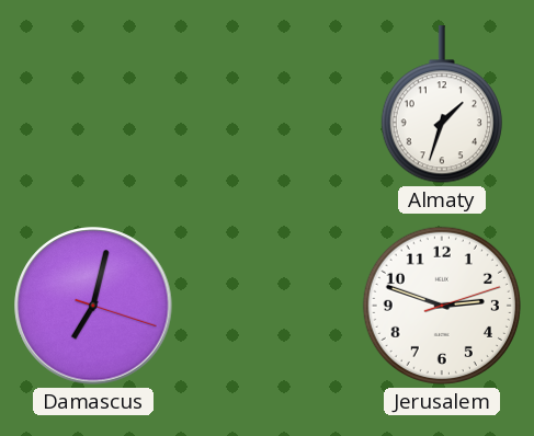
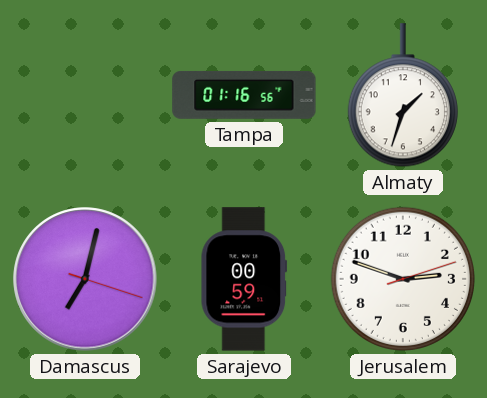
Tampa: none -> 01:16 (244, 95)
Sarajevo: none -> 00:59 (244, 279)
